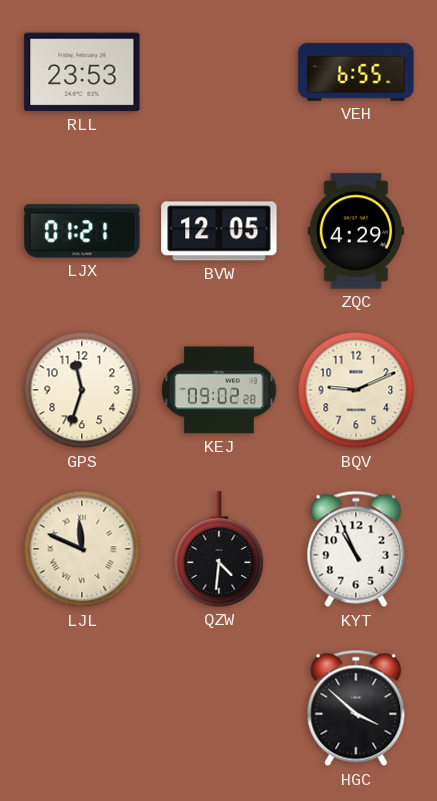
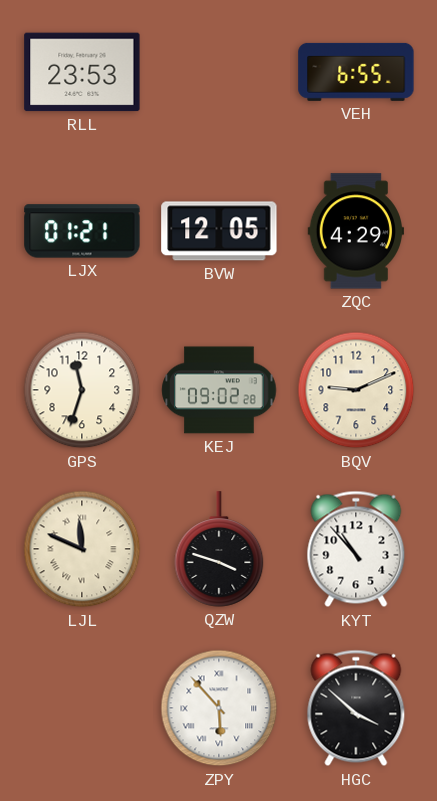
QZW: 4:31 -> 3:48 (219, 549)
KYT: 10:56 -> 10:53 (356, 549)
ZPY: none -> 5:53 (219, 708)
